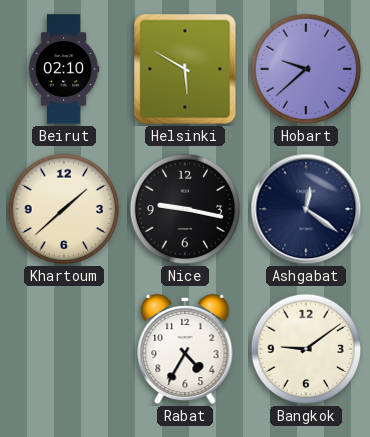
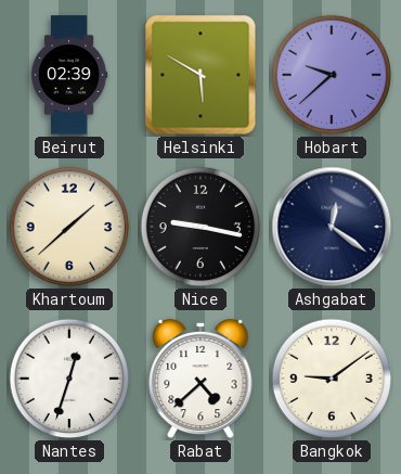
Beirut: 02:10 -> 02:39 (69, 75)
Nantes: none -> 12:33 (69, 379)
Rabat: 4:35 -> 4:38 (200, 379)
